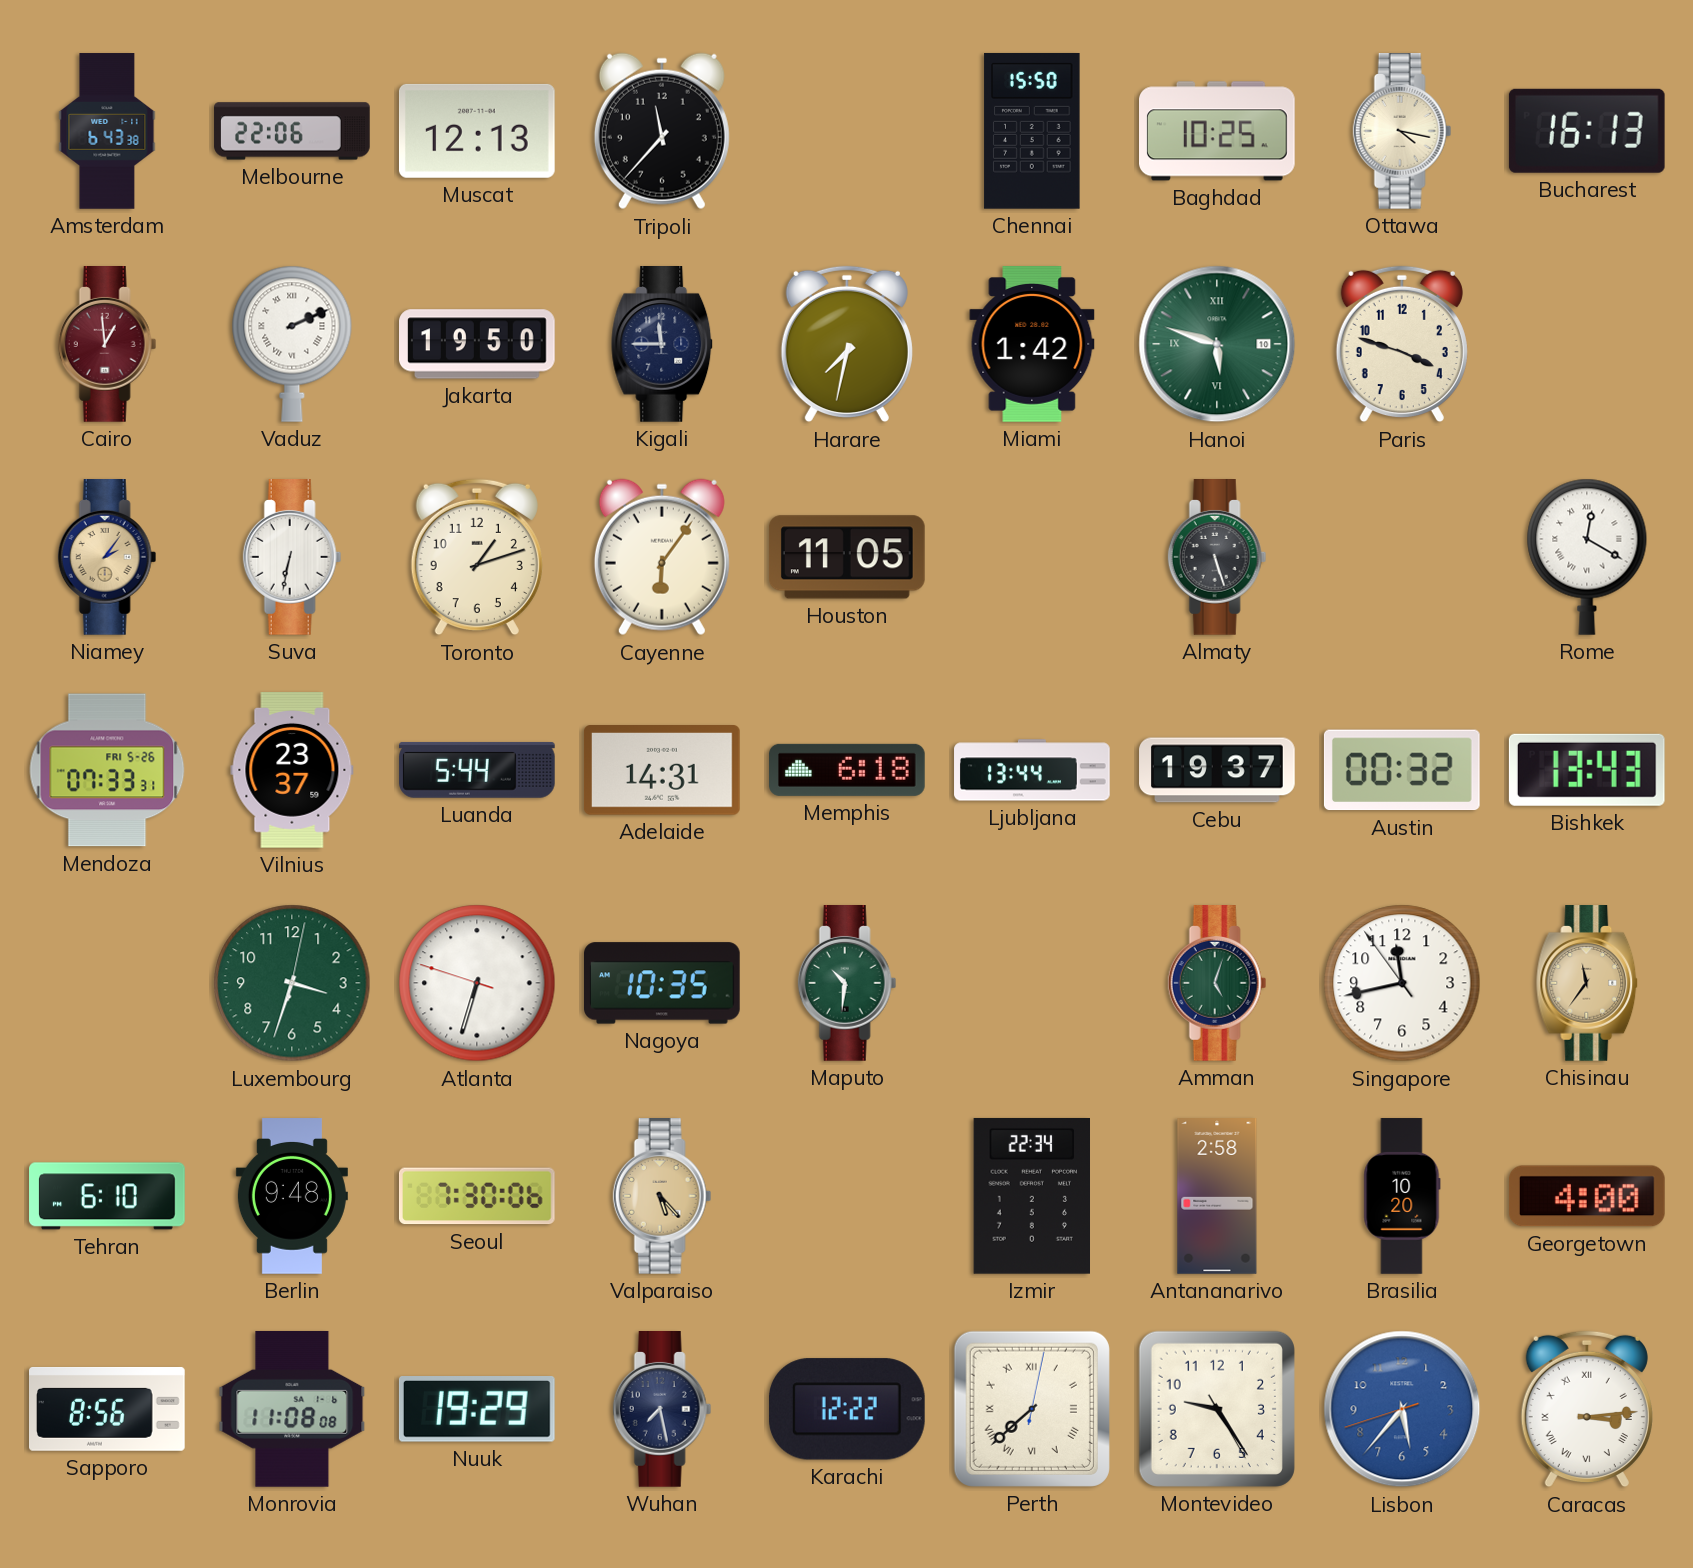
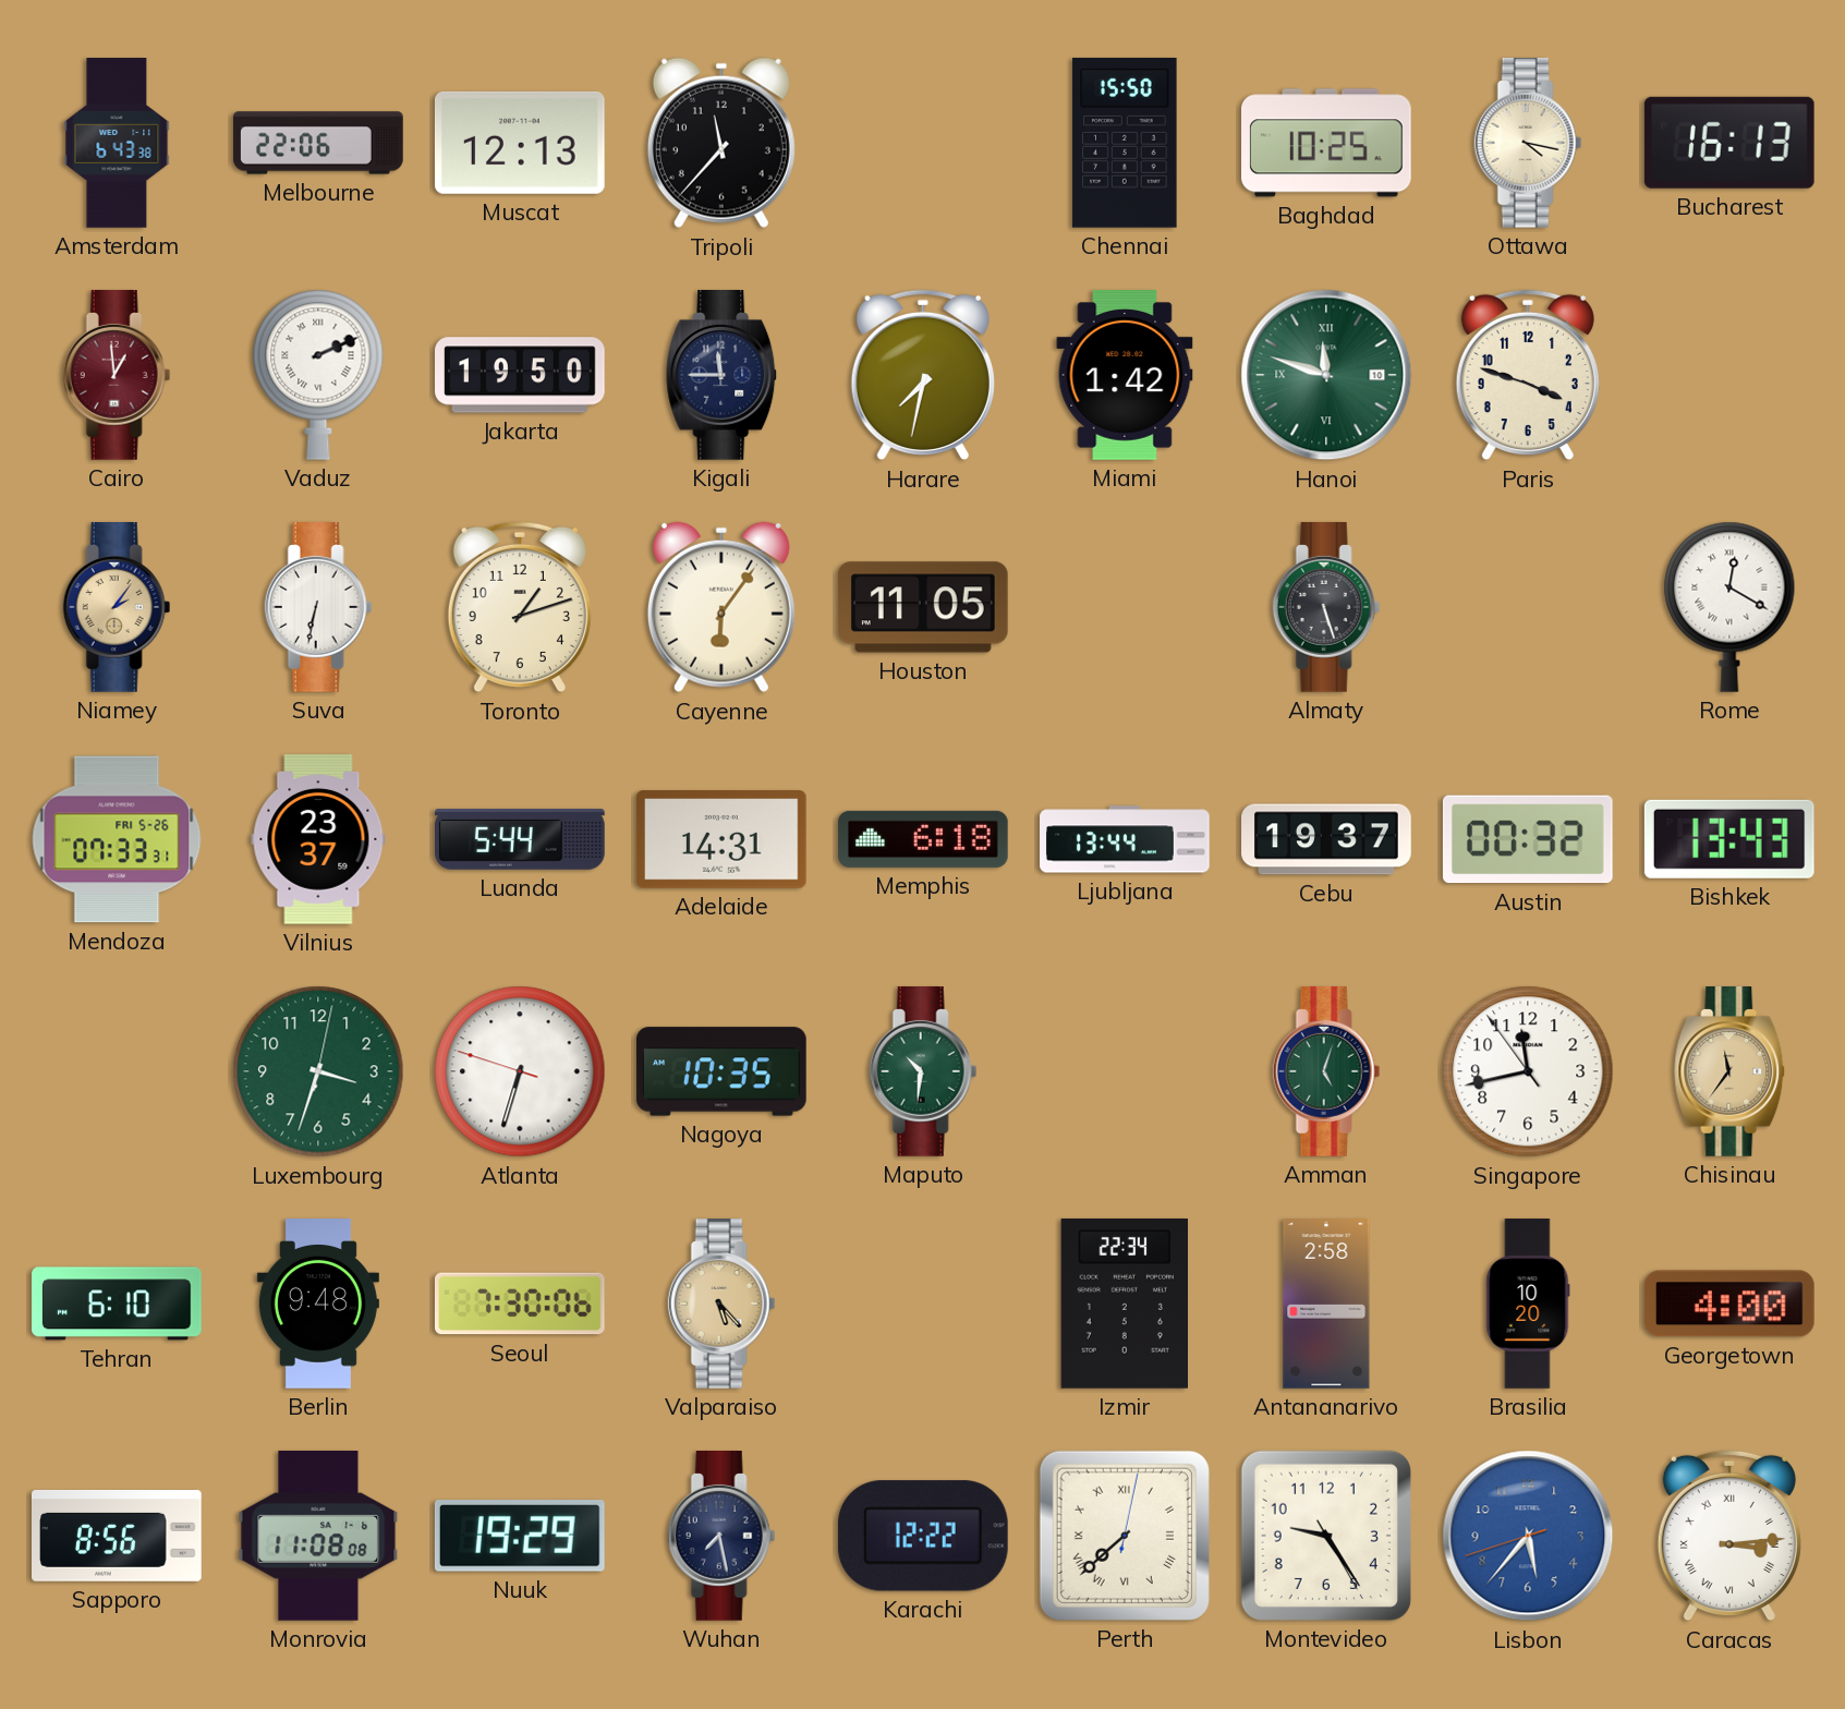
Hanoi: 5:48 -> 11:48 (1326, 375)
